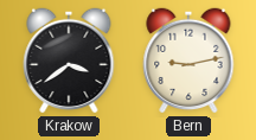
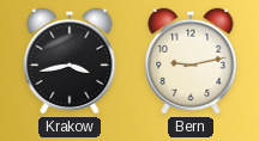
Krakow: 3:39 -> 3:43 (70, 61)
